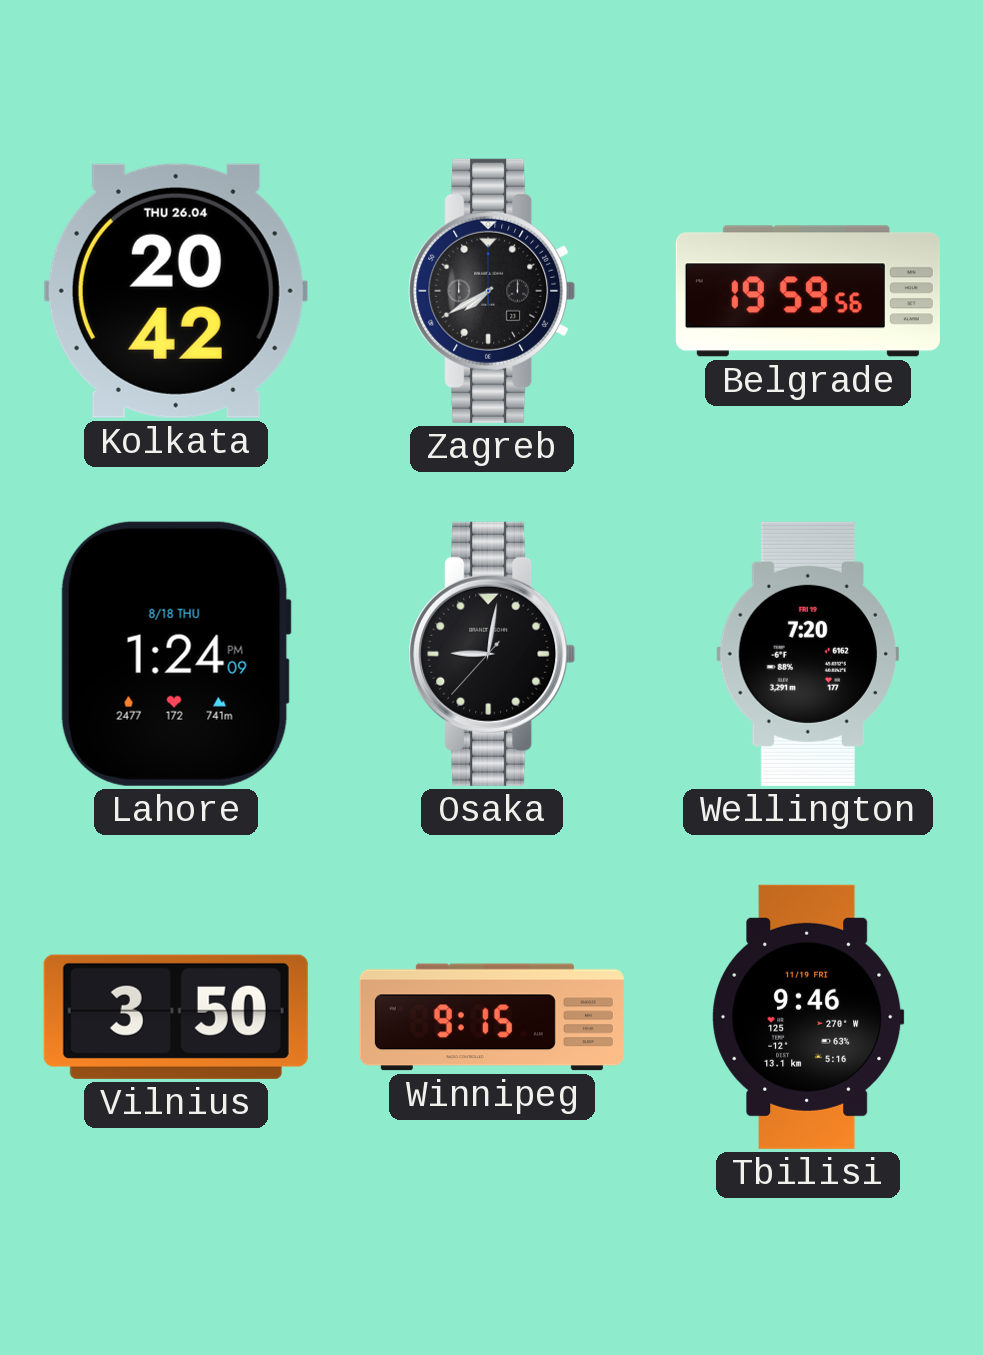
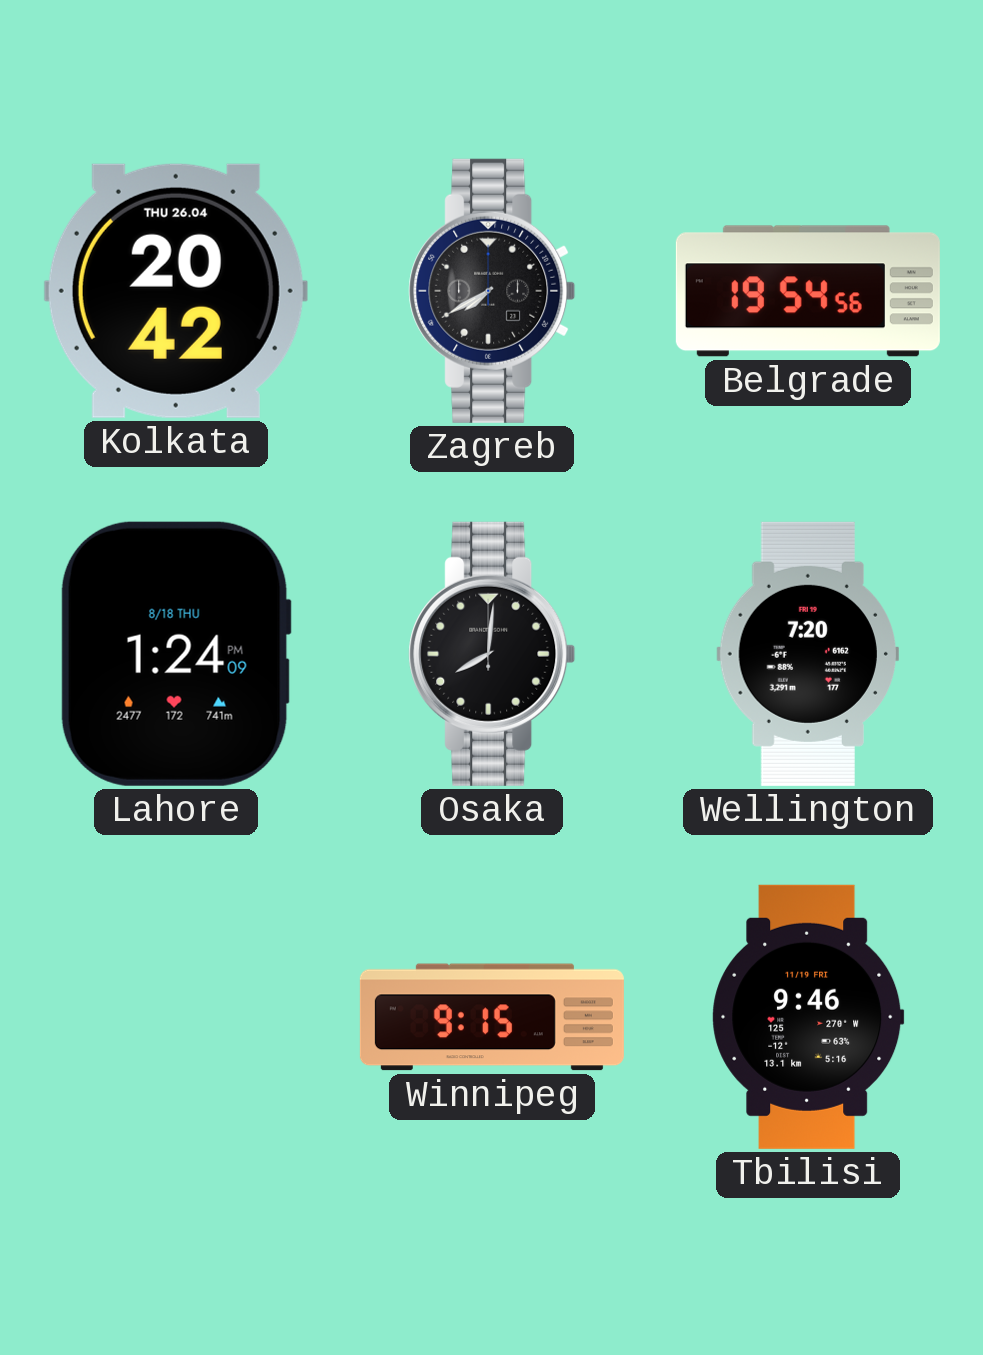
Belgrade: 19:59 -> 19:54 (808, 291)
Osaka: 9:01 -> 8:01 (492, 654)
Vilnius: 3:50 -> none (176, 1017)
